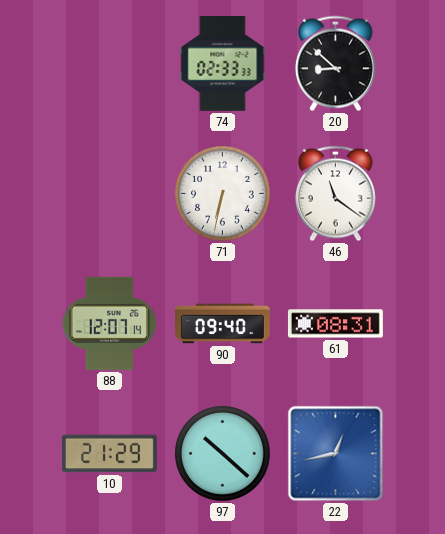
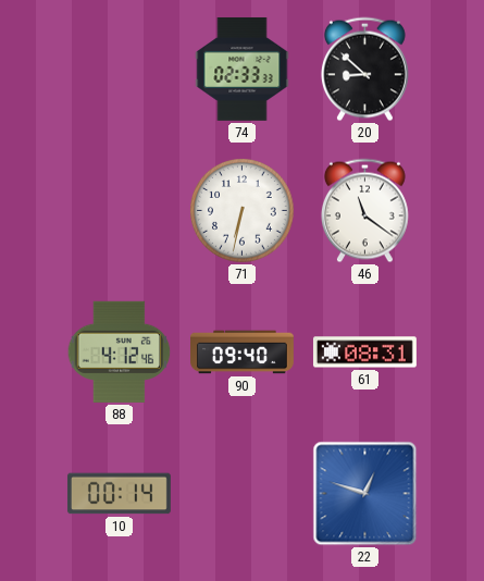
88: 12:07 -> 4:12 (120, 351)
10: 21:29 -> 00:14 (119, 494)
97: 10:22 -> none (223, 454)
22: 12:43 -> 12:48 (365, 494)
